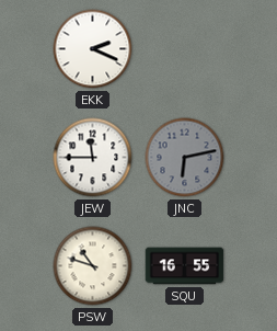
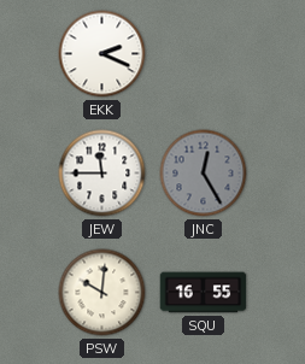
JNC: 6:13 -> 12:25 (204, 174)
PSW: 10:48 -> 10:01 (102, 293)
